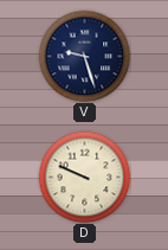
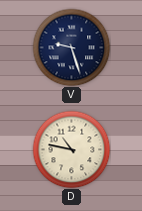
D: 9:49 -> 10:47 (71, 149)
